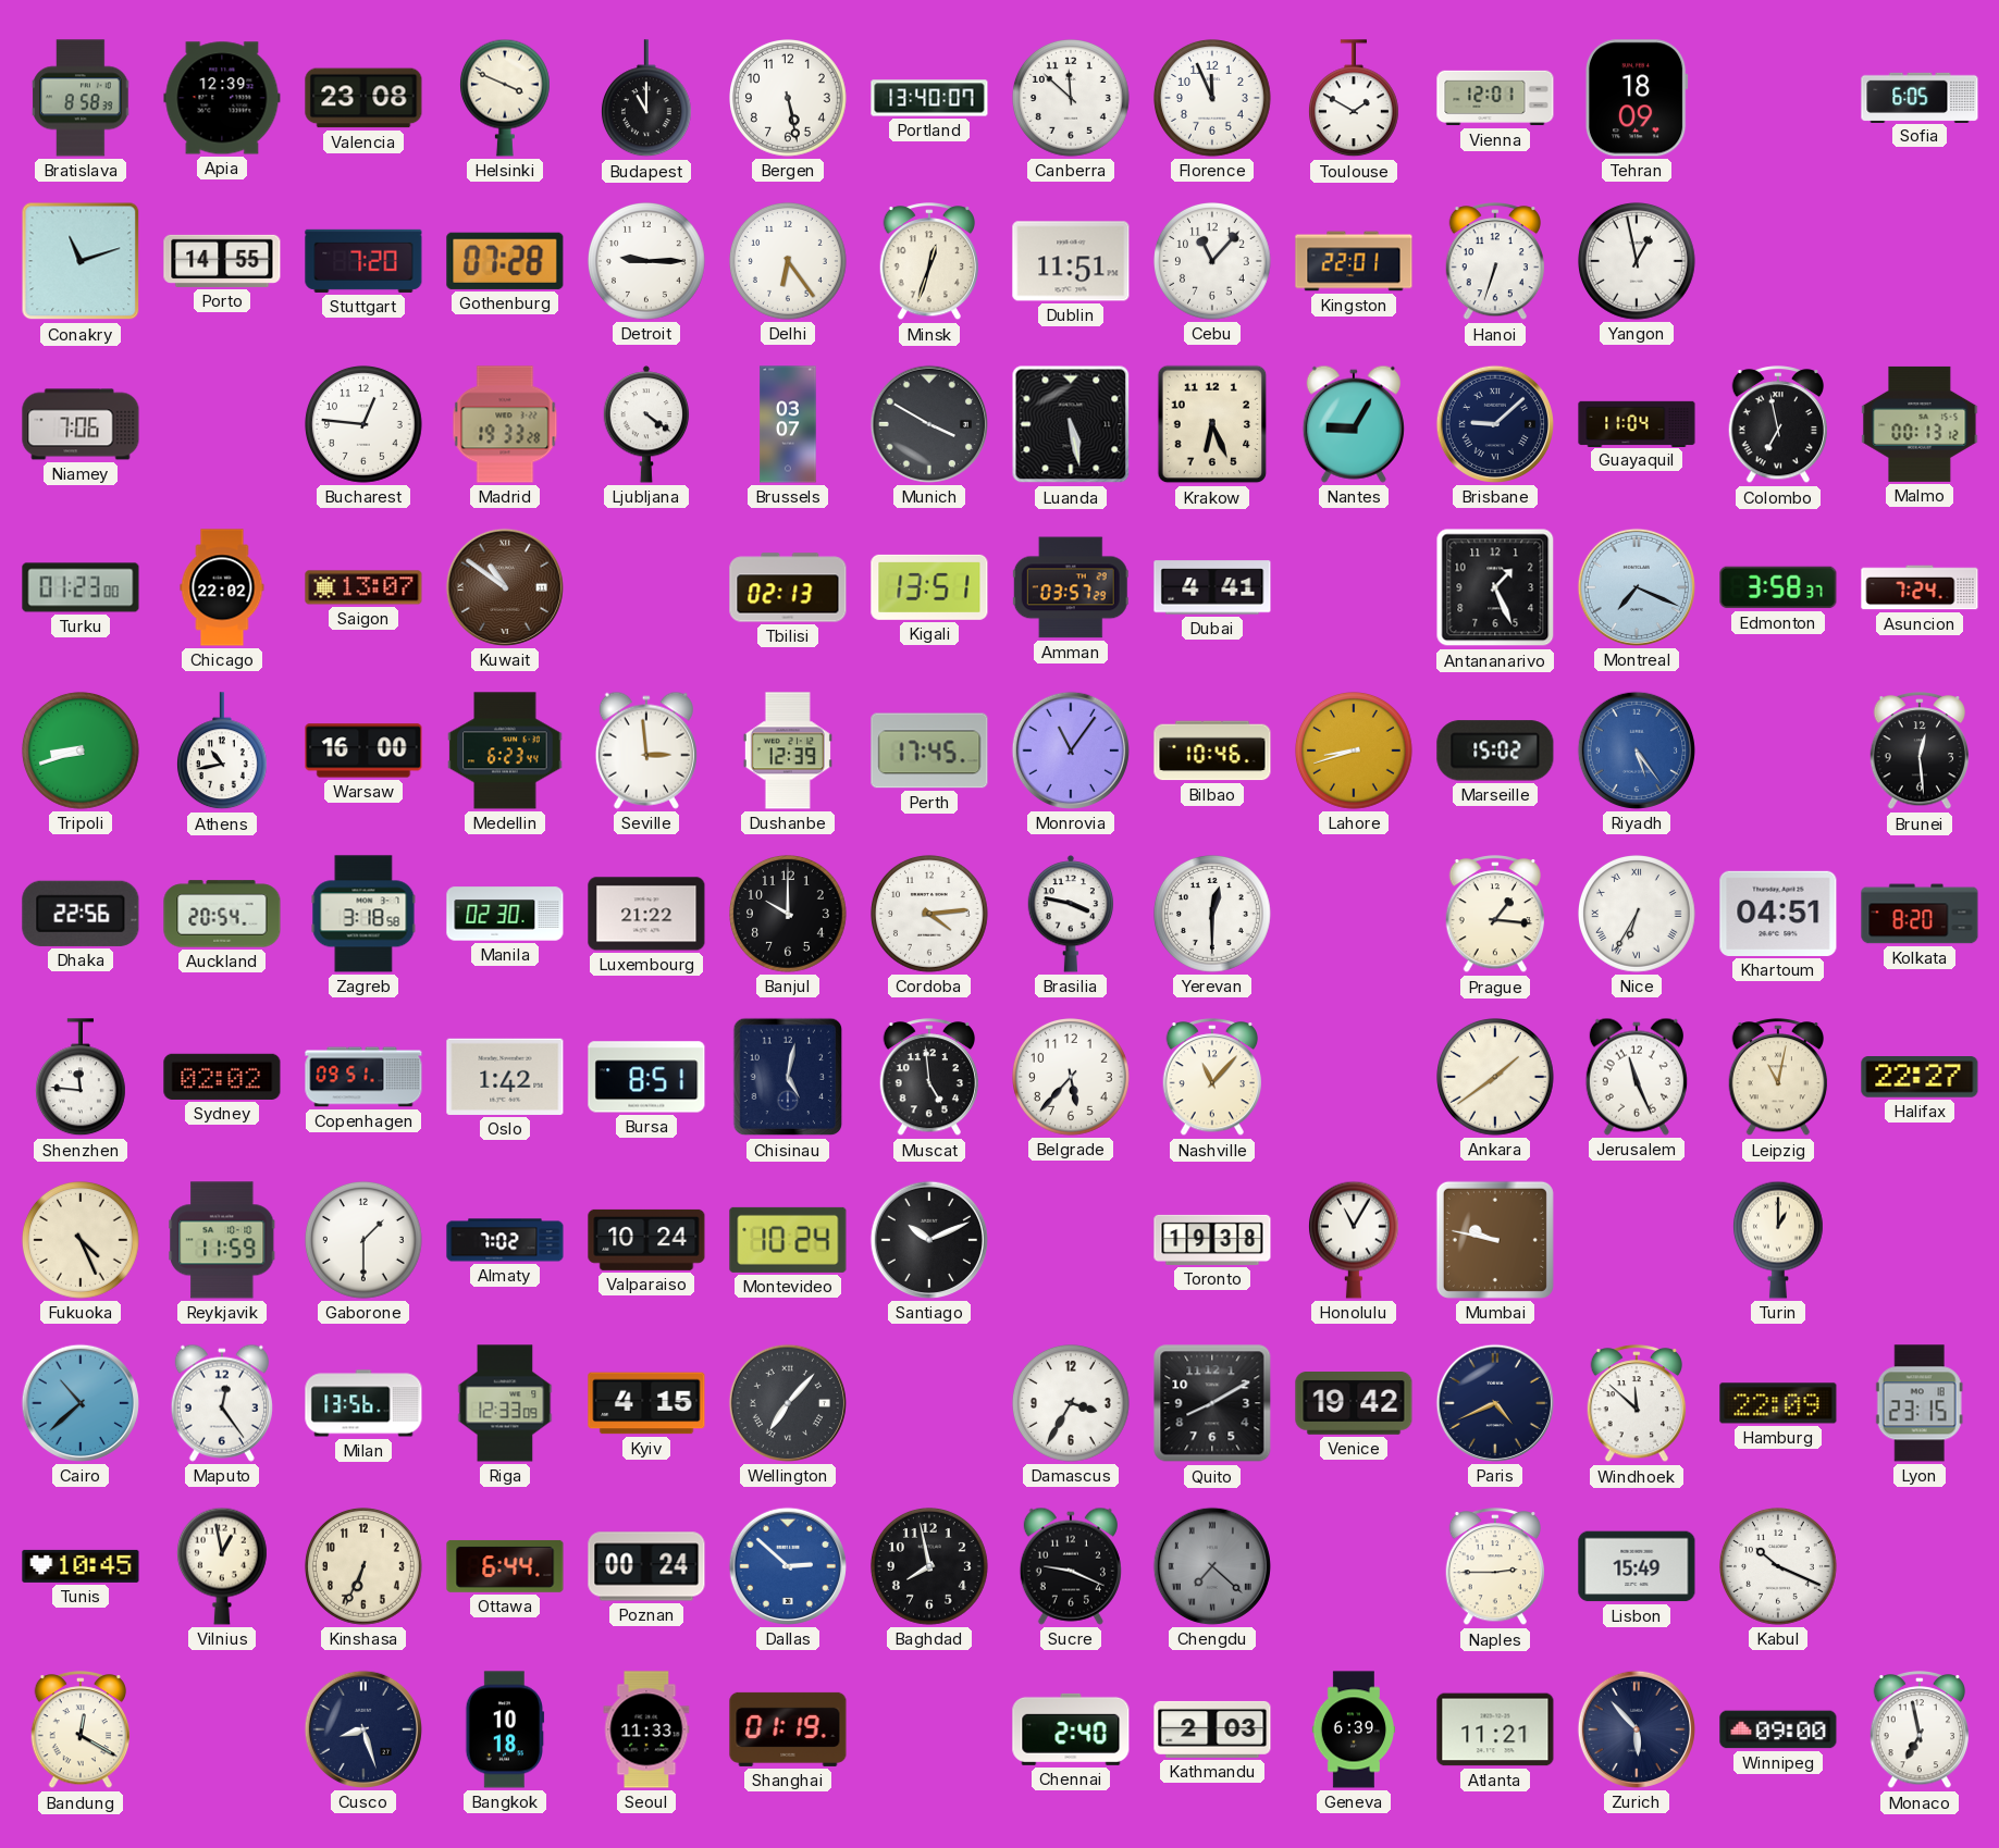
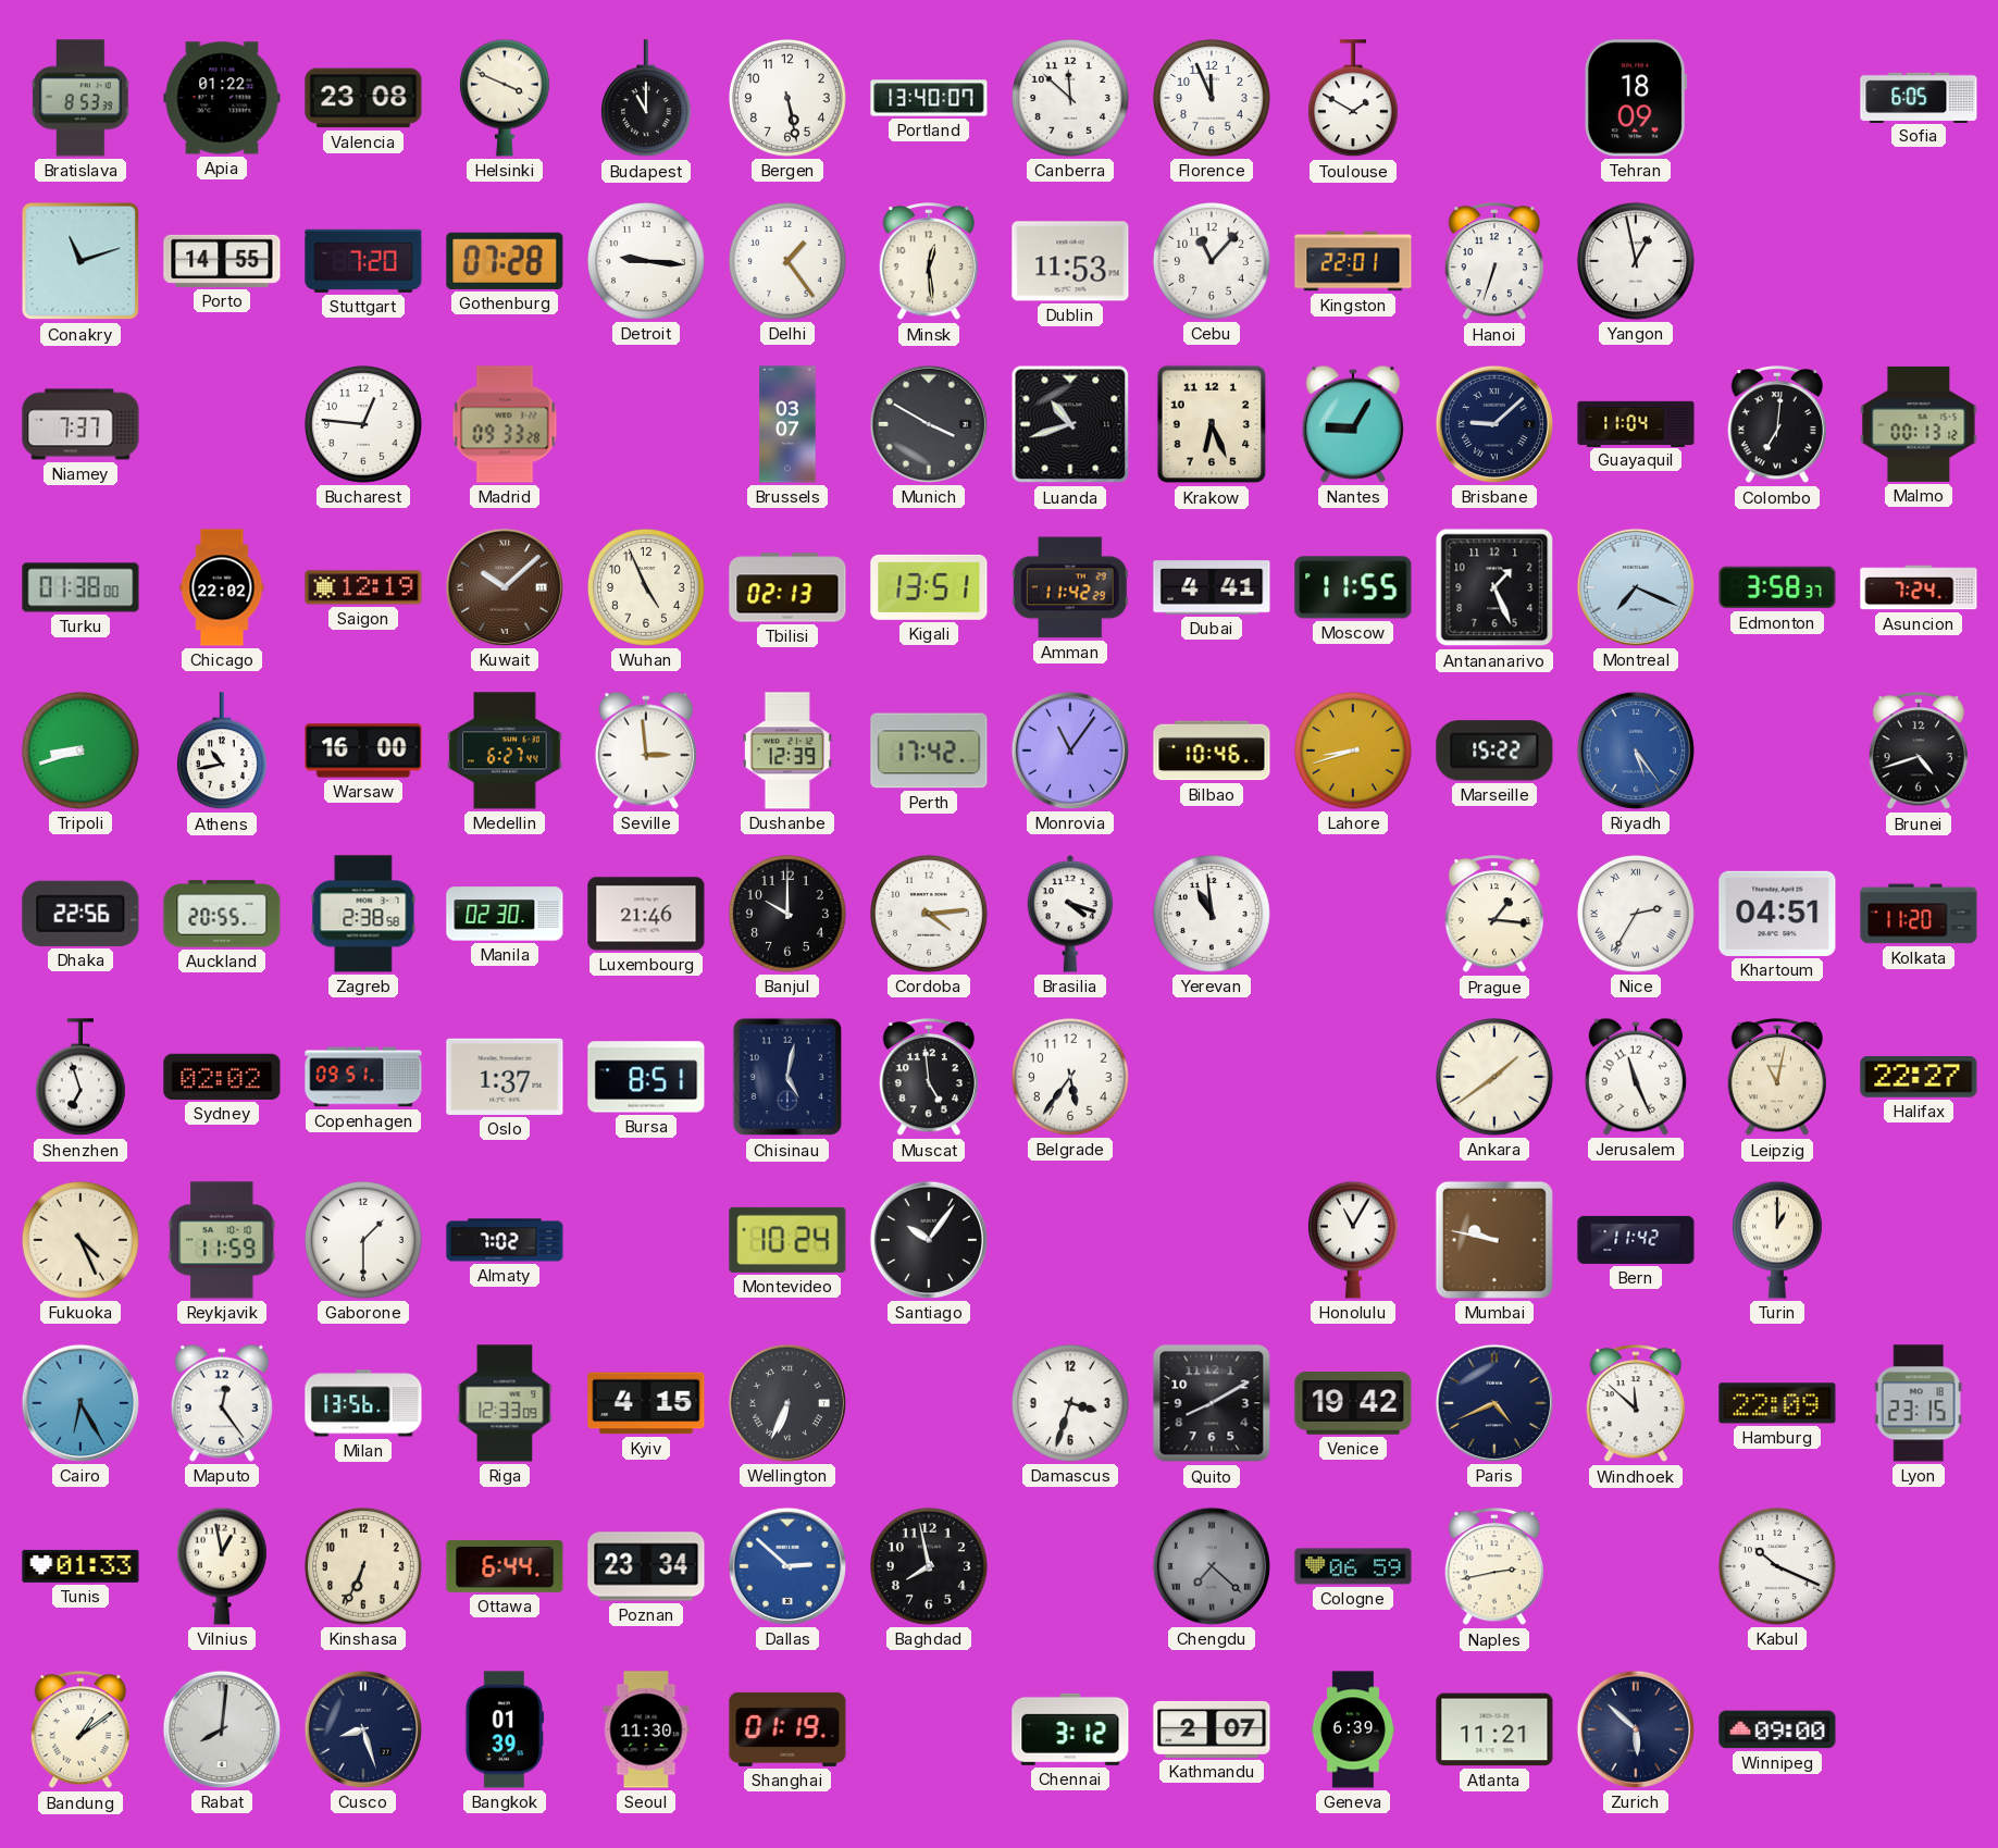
Bratislava: 8:58 -> 8:53 (80, 98)
Apia: 12:39 -> 01:22 (222, 98)
Vienna: 12:01 -> none (1495, 98)
Detroit: 9:15 -> 9:16 (647, 262)
Delhi: 6:24 -> 1:24 (789, 262)
Minsk: 12:33 -> 12:29 (929, 262)
Dublin: 11:51 -> 11:53 (1070, 261)
Niamey: 7:06 -> 7:37 (80, 424)
Madrid: 19:33 -> 09:33 (505, 424)
Ljubljana: 4:21 -> none (646, 424)
Luanda: 5:28 -> 10:42 (1070, 424)
Colombo: 6:58 -> 7:01 (1777, 425)
Turku: 01:23 -> 01:38 (80, 587)
Saigon: 13:07 -> 12:19 (363, 587)
Kuwait: 10:51 -> 10:08 (505, 587)
Wuhan: none -> 4:56 (647, 588)
Amman: 03:57 -> 11:42 (1070, 587)
Moscow: none -> 11:55 (1353, 587)
Medellin: 6:23 -> 6:27 (505, 751)
Perth: 17:45 -> 17:42 (929, 751)
Marseille: 15:02 -> 15:22 (1494, 751)
Brunei: 12:29 -> 4:42 (1919, 752)
Auckland: 20:54 -> 20:55 (222, 914)
Zagreb: 3:18 -> 2:38 (363, 914)
Luxembourg: 21:22 -> 21:46 (646, 914)
Brasilia: 3:47 -> 4:18 (1070, 914)
Yerevan: 12:30 -> 10:59 (1213, 915)
Nice: 6:35 -> 2:35 (1637, 915)
Kolkata: 8:20 -> 11:20 (1919, 914)
Shenzhen: 11:46 -> 6:57 (80, 1078)
Oslo: 1:42 -> 1:37 (505, 1077)
Belgrade: 5:37 -> 5:36 (1071, 1078)
Nashville: 11:07 -> none (1212, 1078)
Valparaiso: 10:24 -> none (646, 1240)
Santiago: 10:11 -> 10:06 (929, 1240)
Toronto: 19:38 -> none (1212, 1240)
Bern: none -> 11:42 (1636, 1240)
Cairo: 10:38 -> 6:25 (80, 1403)
Wellington: 7:07 -> 6:34 (787, 1403)
Damascus: 3:35 -> 3:33 (1071, 1404)
Tunis: 10:45 -> 01:33 (80, 1566)
Poznan: 00:24 -> 23:34 (646, 1566)
Sucre: 9:19 -> none (1071, 1566)
Cologne: none -> 06:59 (1353, 1566)
Naples: 2:45 -> 2:43 (1494, 1567)
Lisbon: 15:49 -> none (1637, 1566)
Bandung: 12:20 -> 1:09 (80, 1731)
Rabat: none -> 8:01 (222, 1729)
Bangkok: 10:18 -> 01:39 (505, 1729)
Seoul: 11:33 -> 11:30 (646, 1729)
Chennai: 2:40 -> 3:12 (1070, 1729)
Kathmandu: 2:03 -> 2:07 (1212, 1729)
Zurich: 5:53 -> 5:52 (1636, 1729)
Monaco: 6:58 -> none (1920, 1731)
